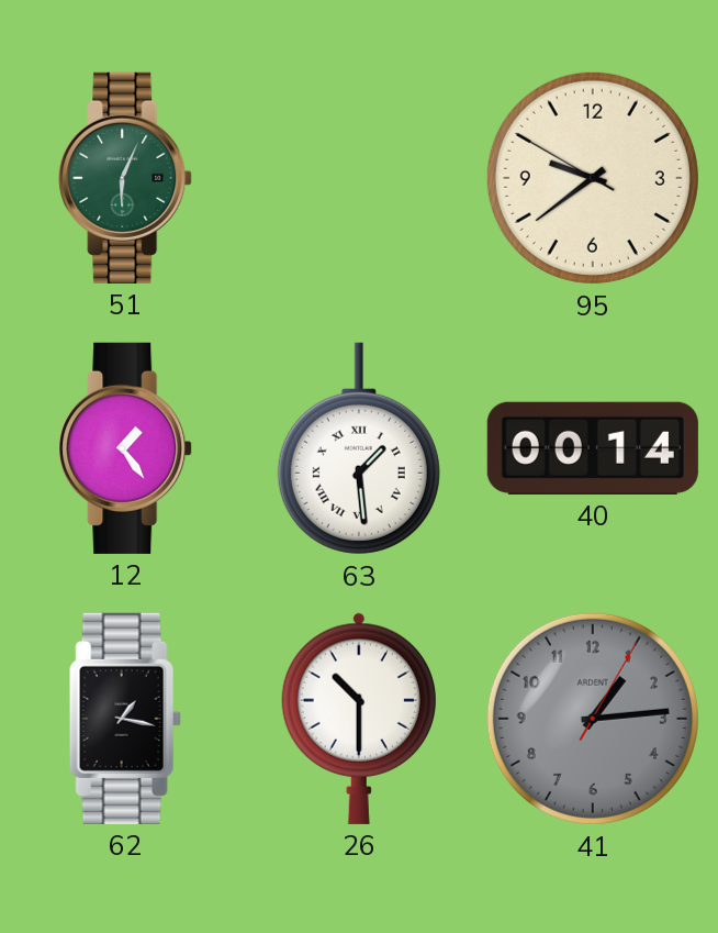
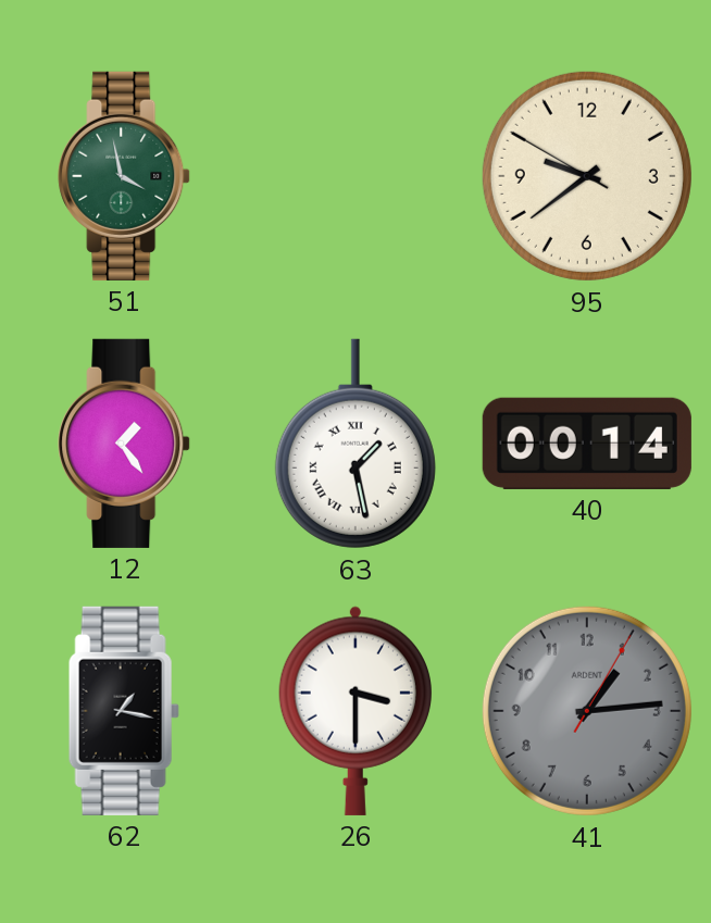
51: 6:04 -> 3:58 (124, 176)
63: 1:29 -> 1:28 (355, 444)
26: 10:30 -> 3:30 (355, 711)
